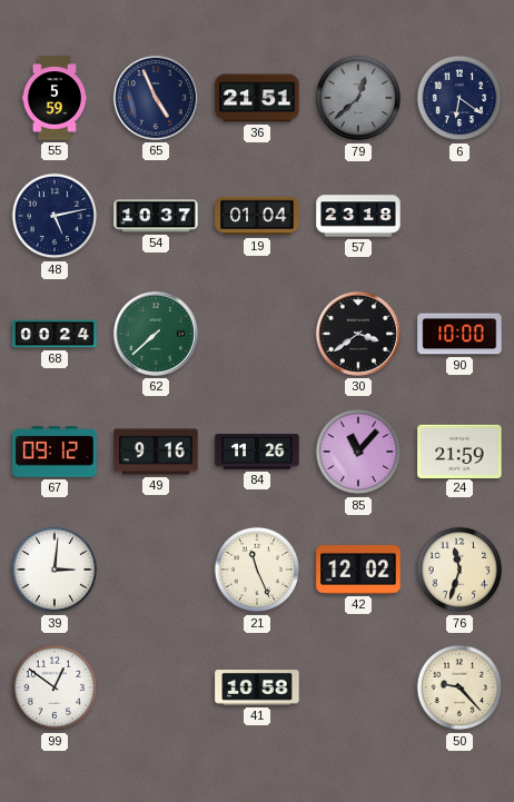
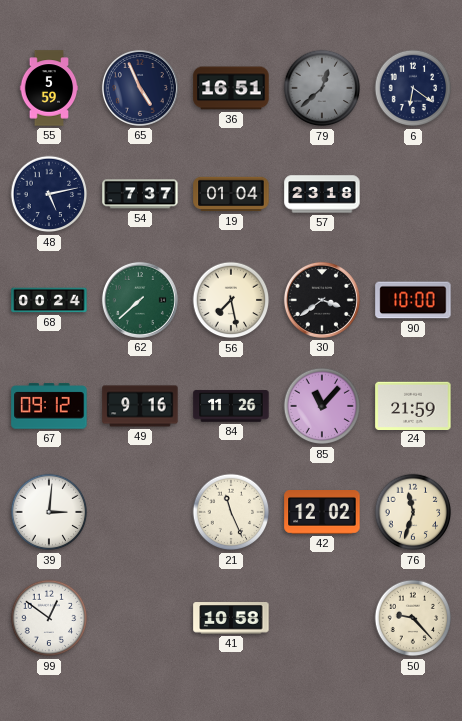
36: 21:51 -> 16:51 (231, 88)
54: 10:37 -> 7:37 (140, 194)
56: none -> 7:28 (231, 300)
